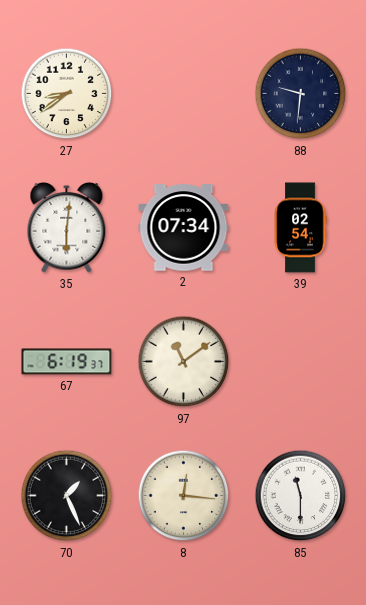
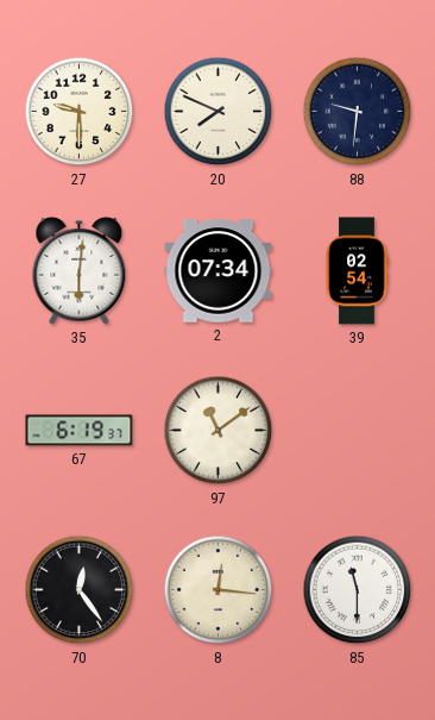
27: 8:39 -> 9:30 (80, 112)
20: none -> 7:49 (219, 112)
70: 1:26 -> 12:24 (80, 590)
